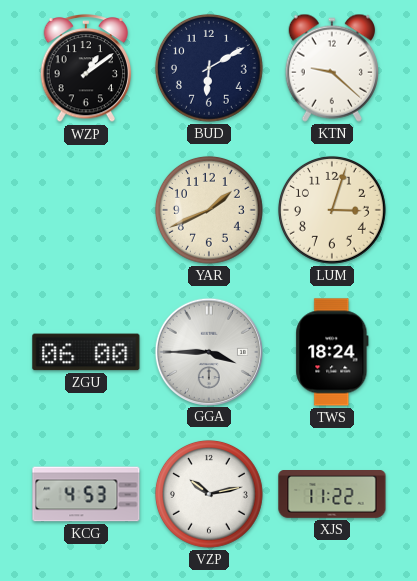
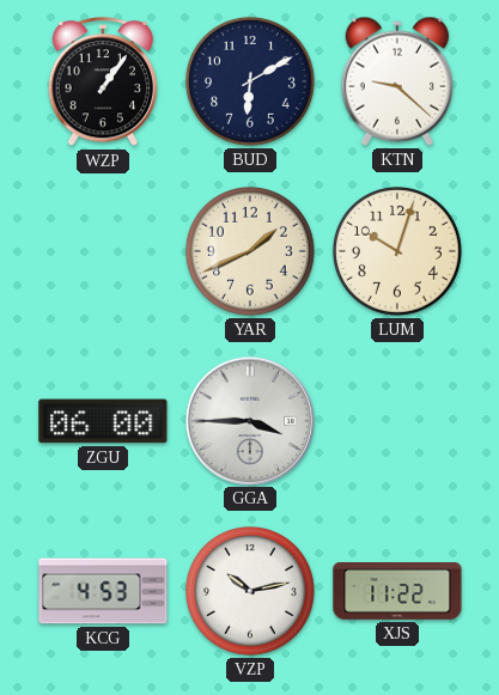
WZP: 1:09 -> 1:06 (103, 83)
LUM: 3:03 -> 10:03 (397, 251)
TWS: 18:24 -> none (332, 352)
